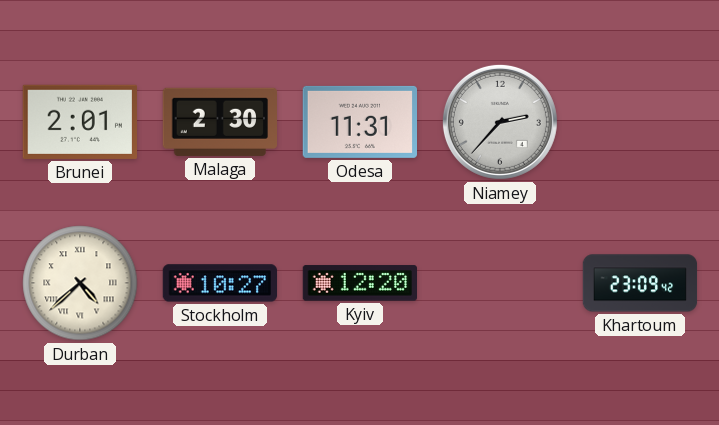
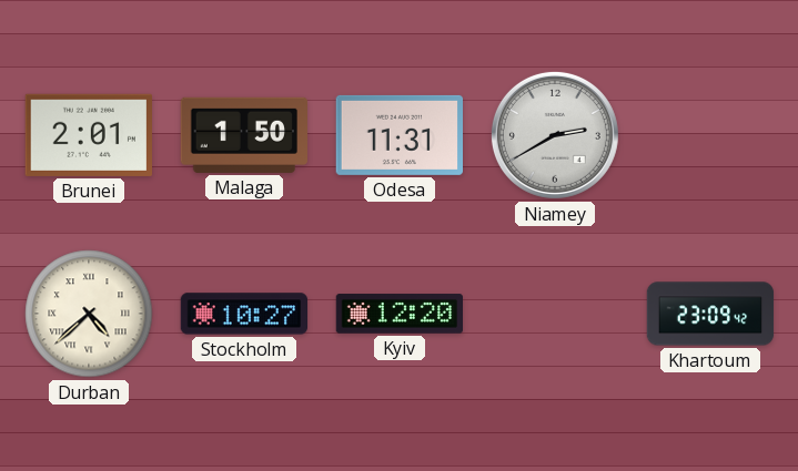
Malaga: 2:30 -> 1:50 (243, 135)
Niamey: 2:37 -> 2:40 (555, 135)
